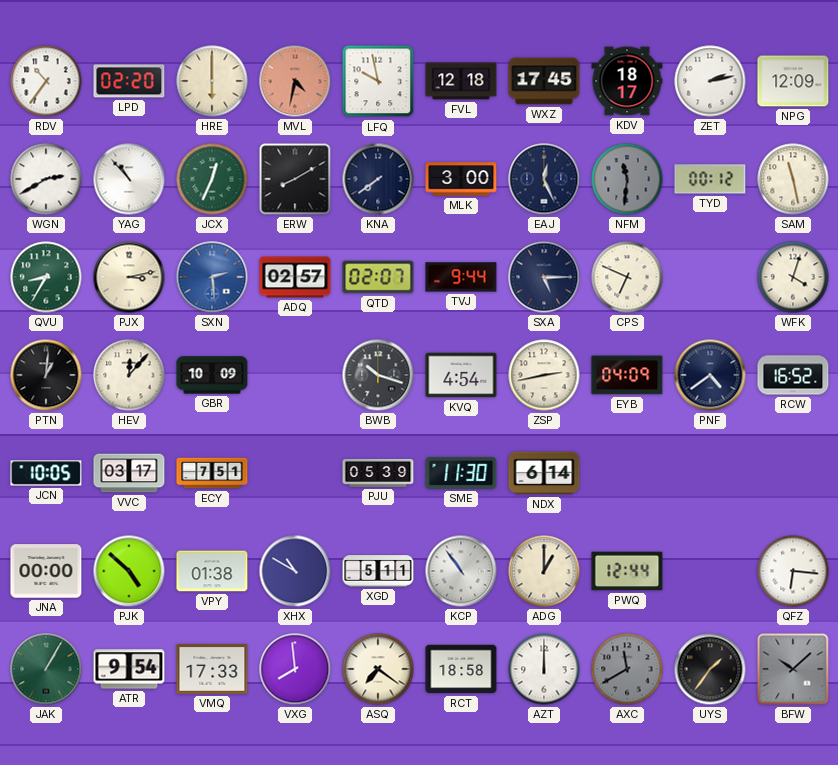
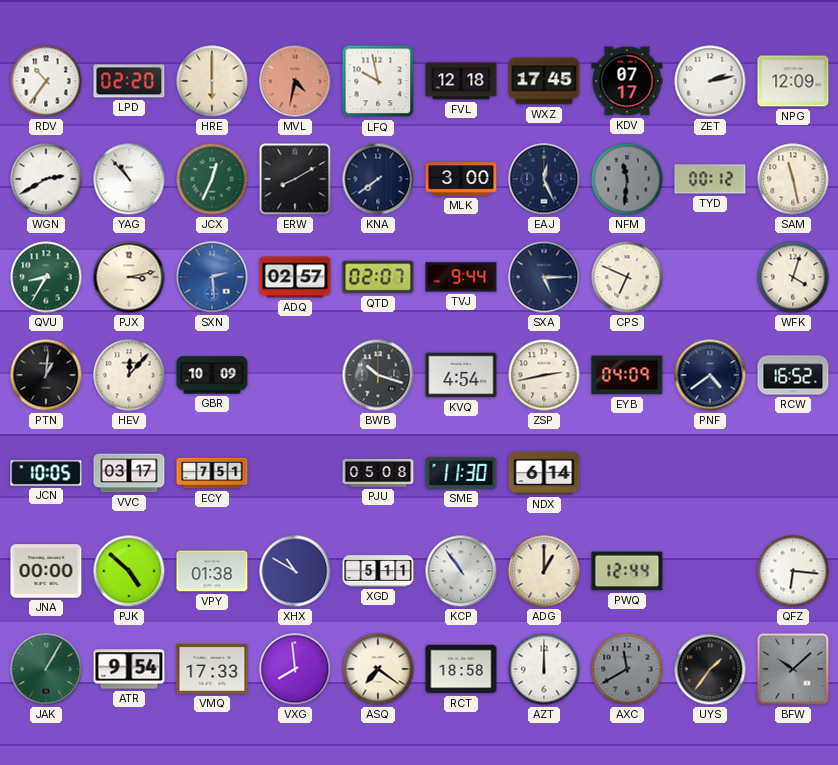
KDV: 18:17 -> 07:17 (627, 81)
PJU: 05:39 -> 05:08 (378, 473)
